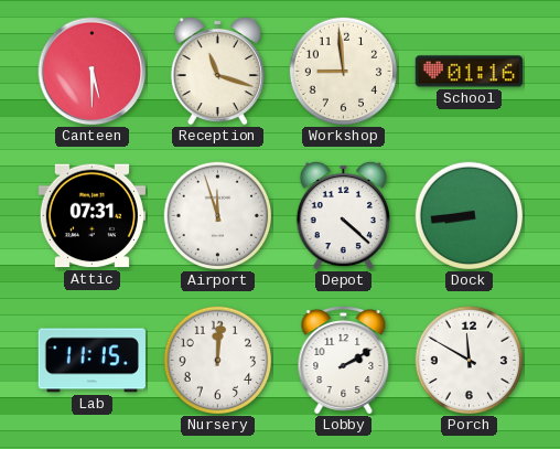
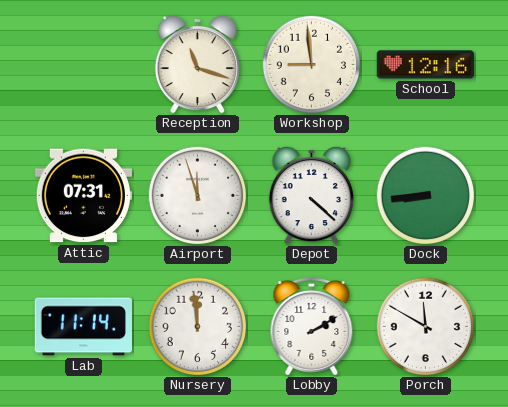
Canteen: 5:30 -> none (93, 72)
School: 01:16 -> 12:16 (425, 65)
Lab: 11:15 -> 11:14 (83, 327)
Nursery: 12:01 -> 11:59 (198, 327)
